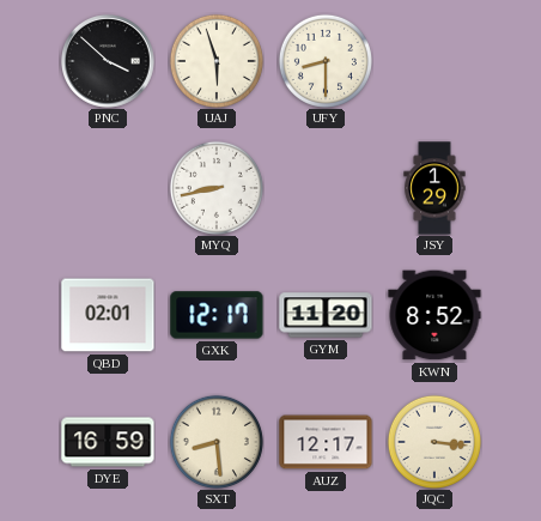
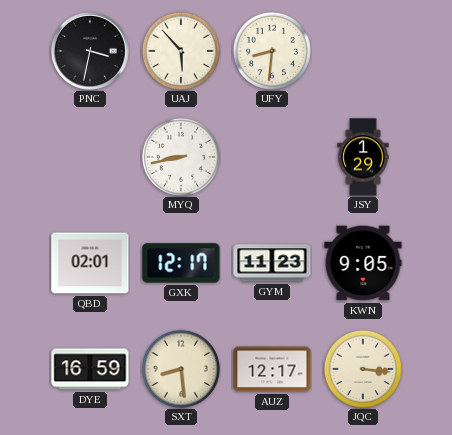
PNC: 3:52 -> 3:32 (91, 52)
UAJ: 5:57 -> 5:53 (181, 51)
UFY: 8:30 -> 8:31 (272, 51)
GYM: 11:20 -> 11:23 (272, 263)
KWN: 8:52 -> 9:05 (363, 263)
